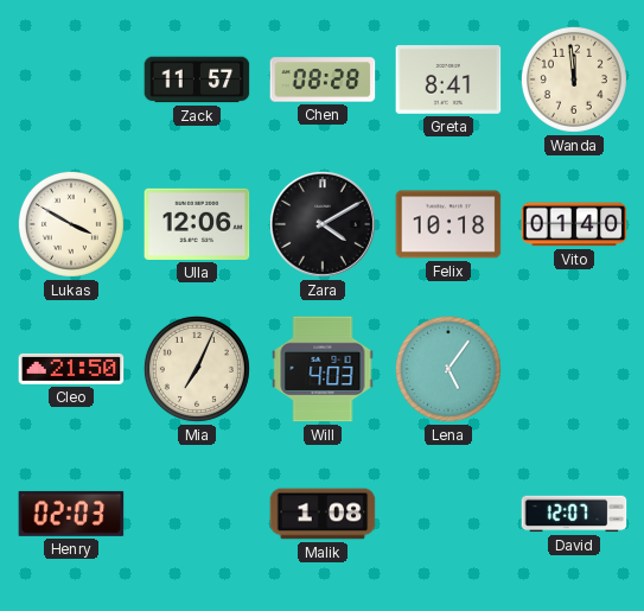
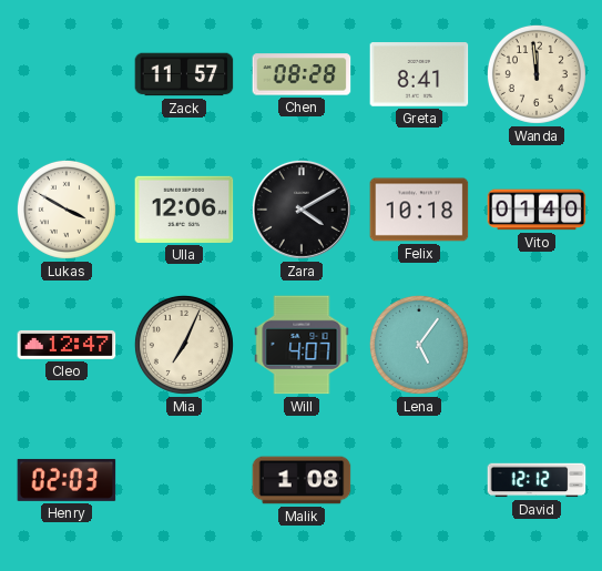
Cleo: 21:50 -> 12:47 (67, 345)
Will: 4:03 -> 4:07 (302, 345)
David: 12:07 -> 12:12 (537, 480)
